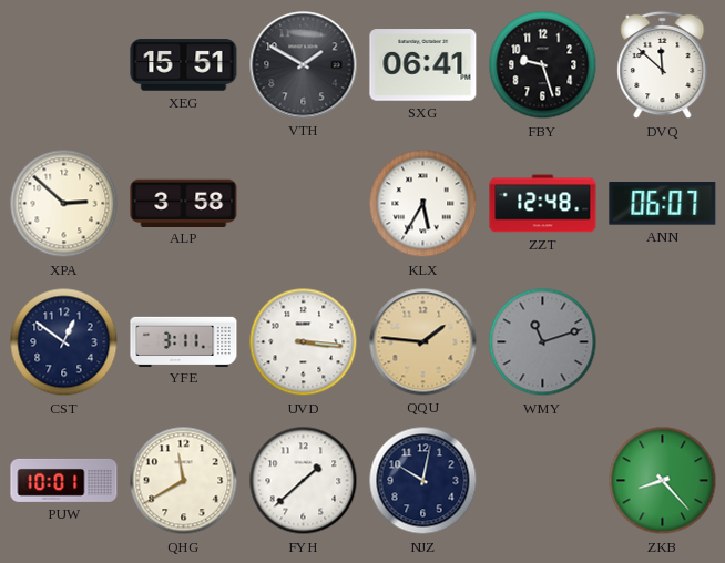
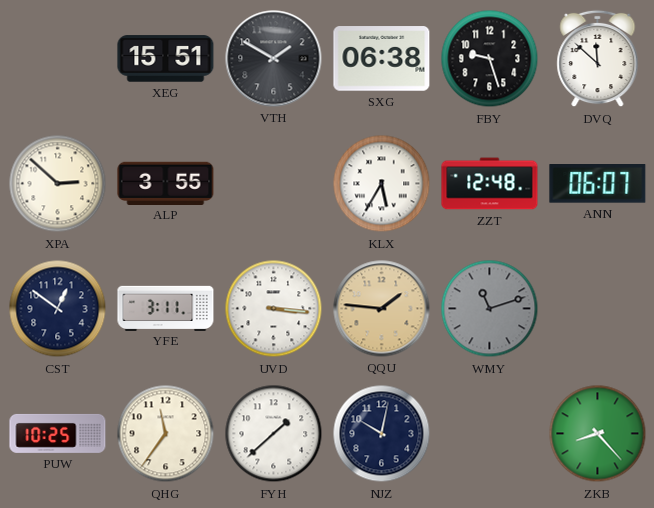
SXG: 06:41 -> 06:38 (382, 59)
ALP: 3:58 -> 3:55 (166, 183)
PUW: 10:01 -> 10:25 (58, 433)
QHG: 11:40 -> 11:36 (166, 434)
